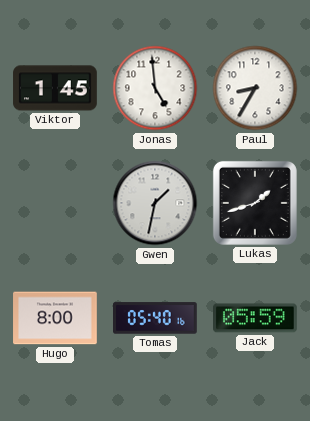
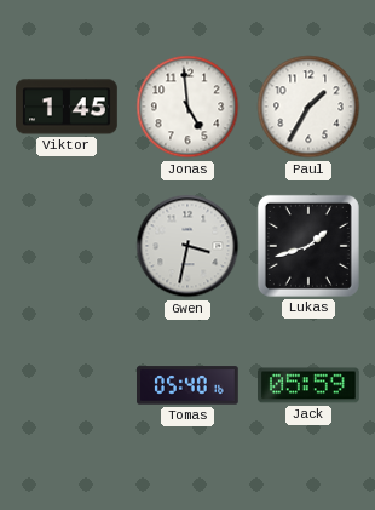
Paul: 8:35 -> 1:35 (308, 107)
Gwen: 1:32 -> 3:32 (187, 246)
Hugo: 8:00 -> none (55, 318)
